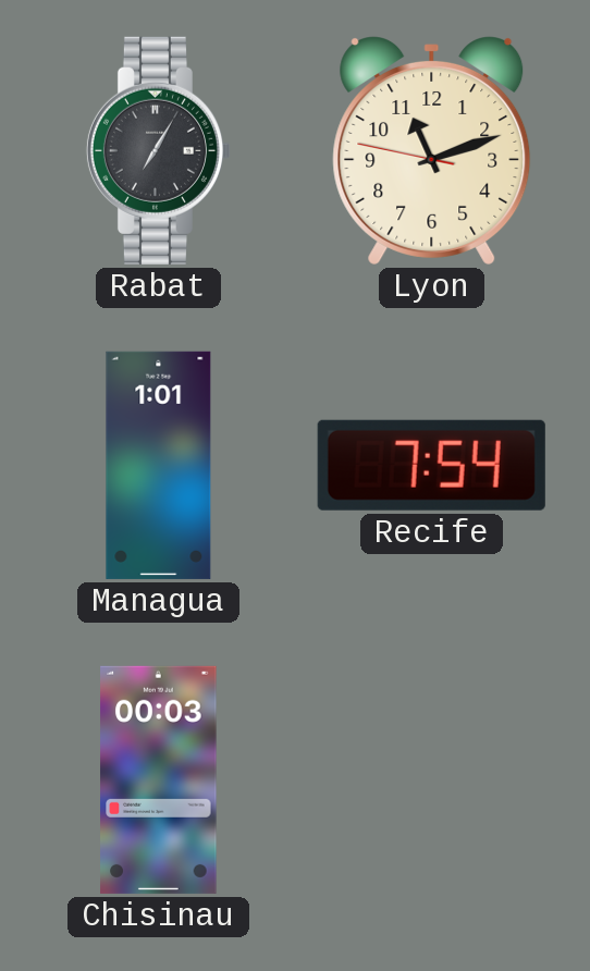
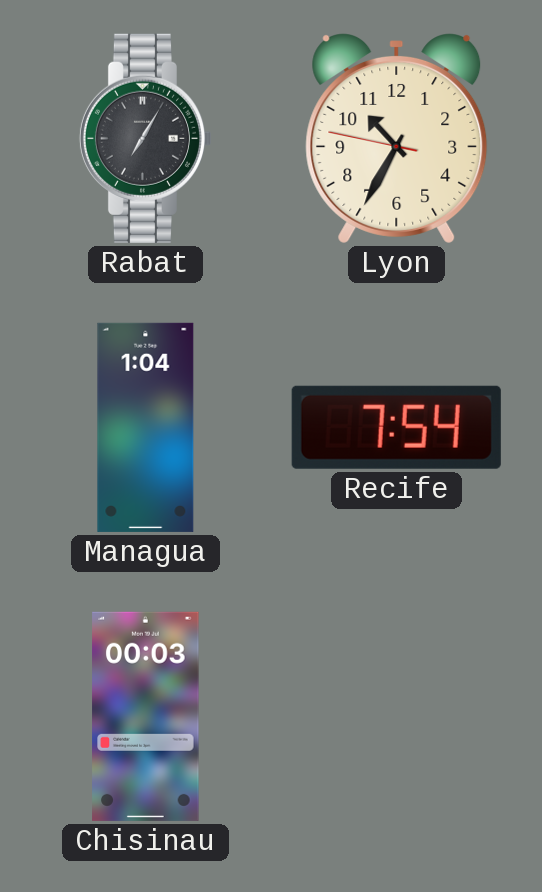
Lyon: 11:11 -> 10:34 (397, 139)
Managua: 1:01 -> 1:04 (146, 427)
